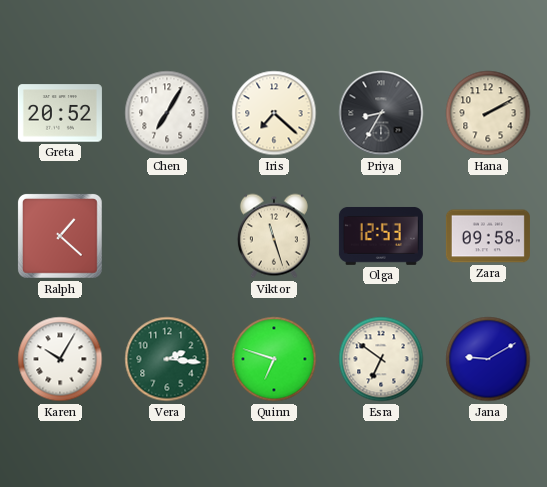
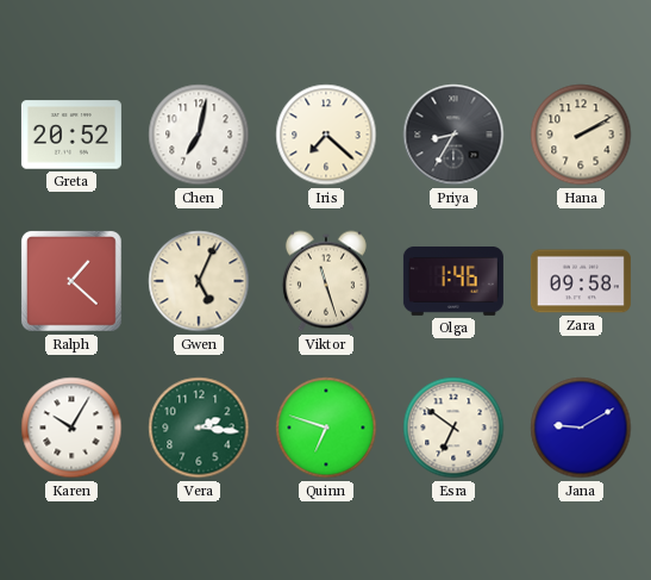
Chen: 7:05 -> 7:02 (199, 135)
Gwen: none -> 5:04 (199, 281)
Olga: 12:53 -> 1:46 (453, 281)
